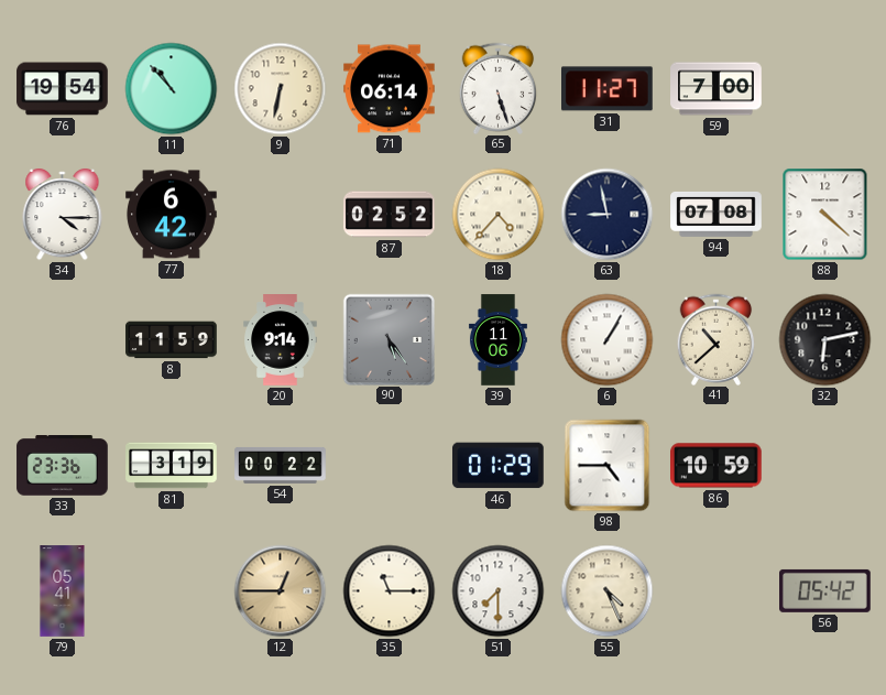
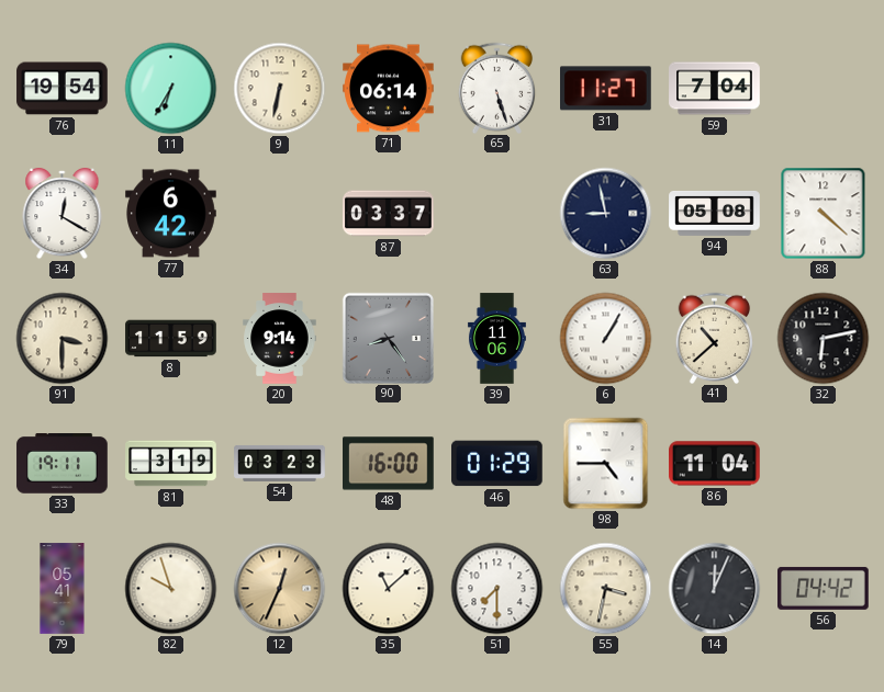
11: 10:53 -> 6:35 (171, 89)
59: 7:00 -> 7:04 (715, 89)
34: 4:15 -> 12:20 (63, 214)
87: 02:52 -> 03:37 (389, 214)
18: 4:37 -> none (499, 215)
94: 07:08 -> 05:08 (715, 213)
91: none -> 3:30 (63, 339)
90: 5:24 -> 8:24 (388, 338)
33: 23:36 -> 19:11 (63, 464)
54: 00:22 -> 03:23 (280, 463)
48: none -> 16:00 (389, 464)
86: 10:59 -> 11:04 (715, 464)
82: none -> 9:57 (171, 589)
12: 12:45 -> 12:34 (280, 589)
35: 11:15 -> 11:08 (389, 589)
55: 4:26 -> 3:32 (606, 589)
14: none -> 12:04 (715, 589)
56: 05:42 -> 04:42 (824, 588)
